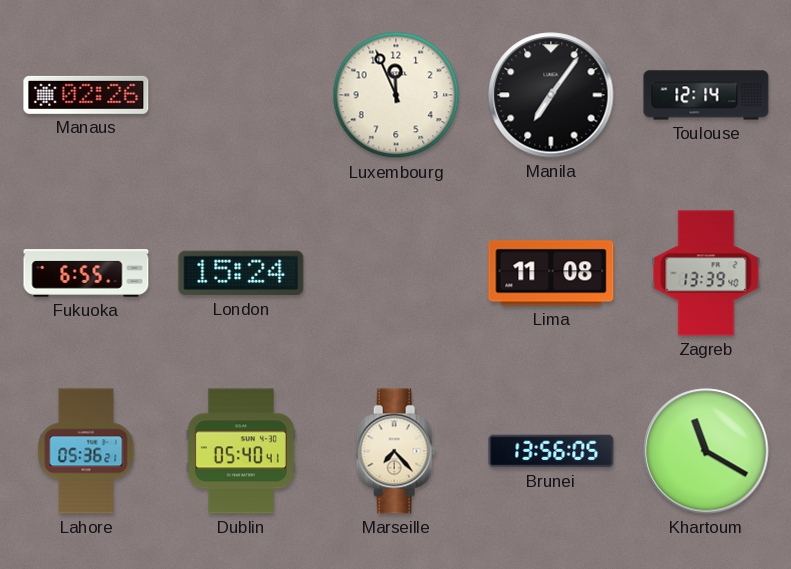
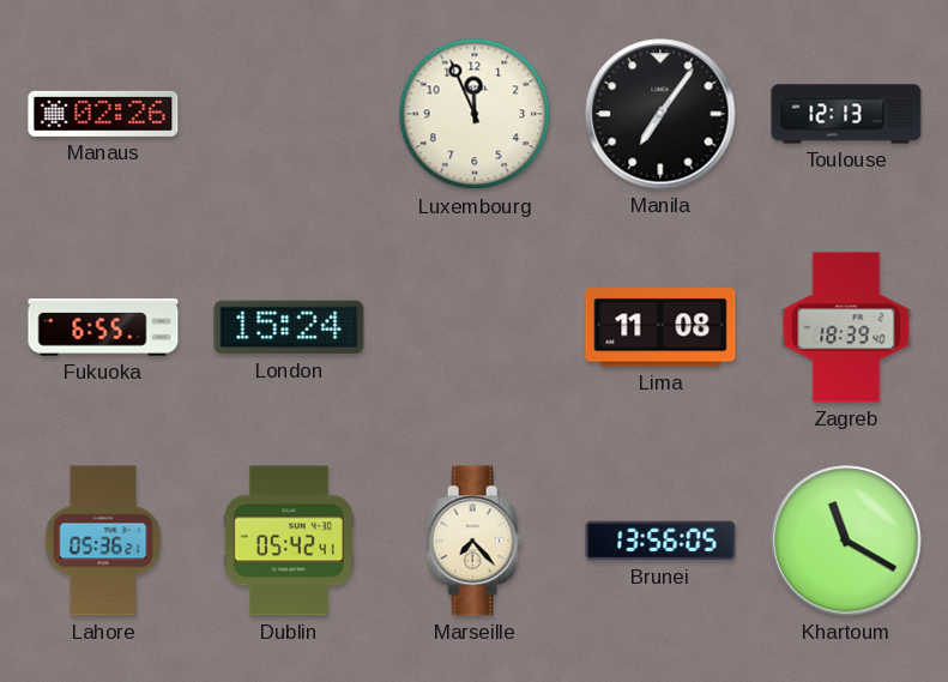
Toulouse: 12:14 -> 12:13 (846, 114)
Zagreb: 13:39 -> 18:39 (846, 327)
Dublin: 05:40 -> 05:42 (289, 541)
